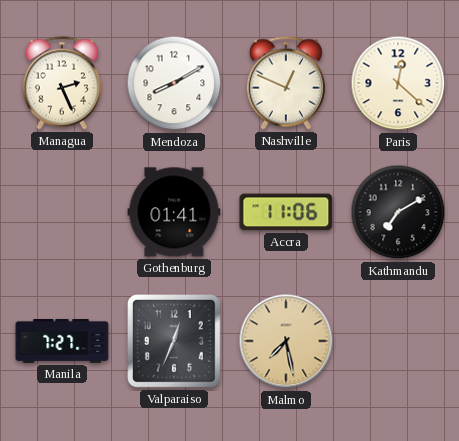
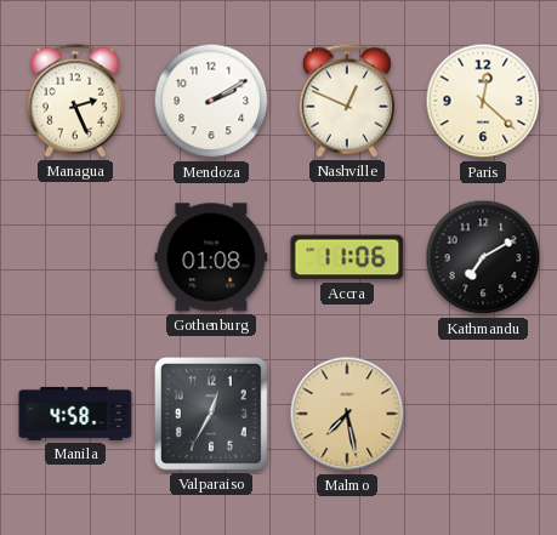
Mendoza: 8:10 -> 2:10 (211, 101)
Gothenburg: 01:41 -> 01:08 (211, 257)
Manila: 7:27 -> 4:58 (75, 415)
Valparaiso: 12:34 -> 12:35 (212, 415)
